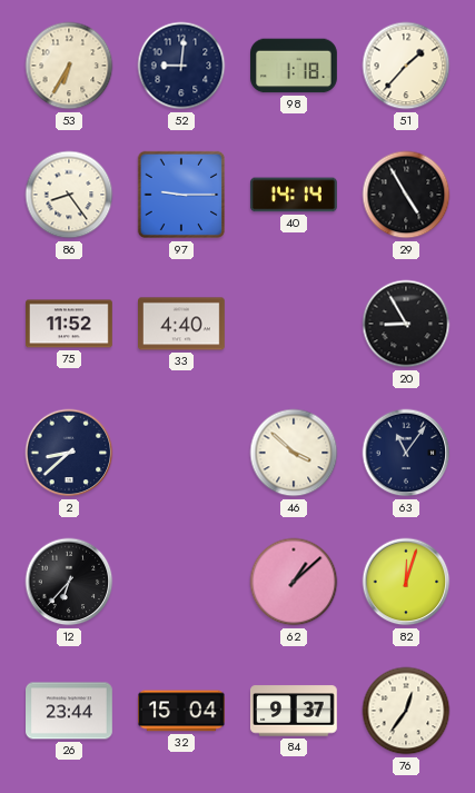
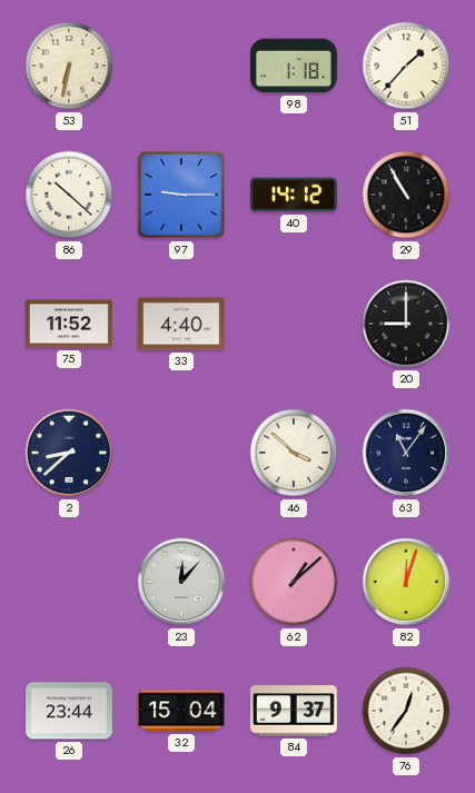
53: 6:35 -> 6:32 (69, 66)
52: 9:01 -> none (181, 66)
86: 8:24 -> 10:22 (69, 195)
40: 14:14 -> 14:12 (294, 195)
29: 4:55 -> 10:55 (406, 195)
20: 8:55 -> 9:00 (406, 324)
12: 6:37 -> none (69, 582)
23: none -> 12:07 (181, 582)
